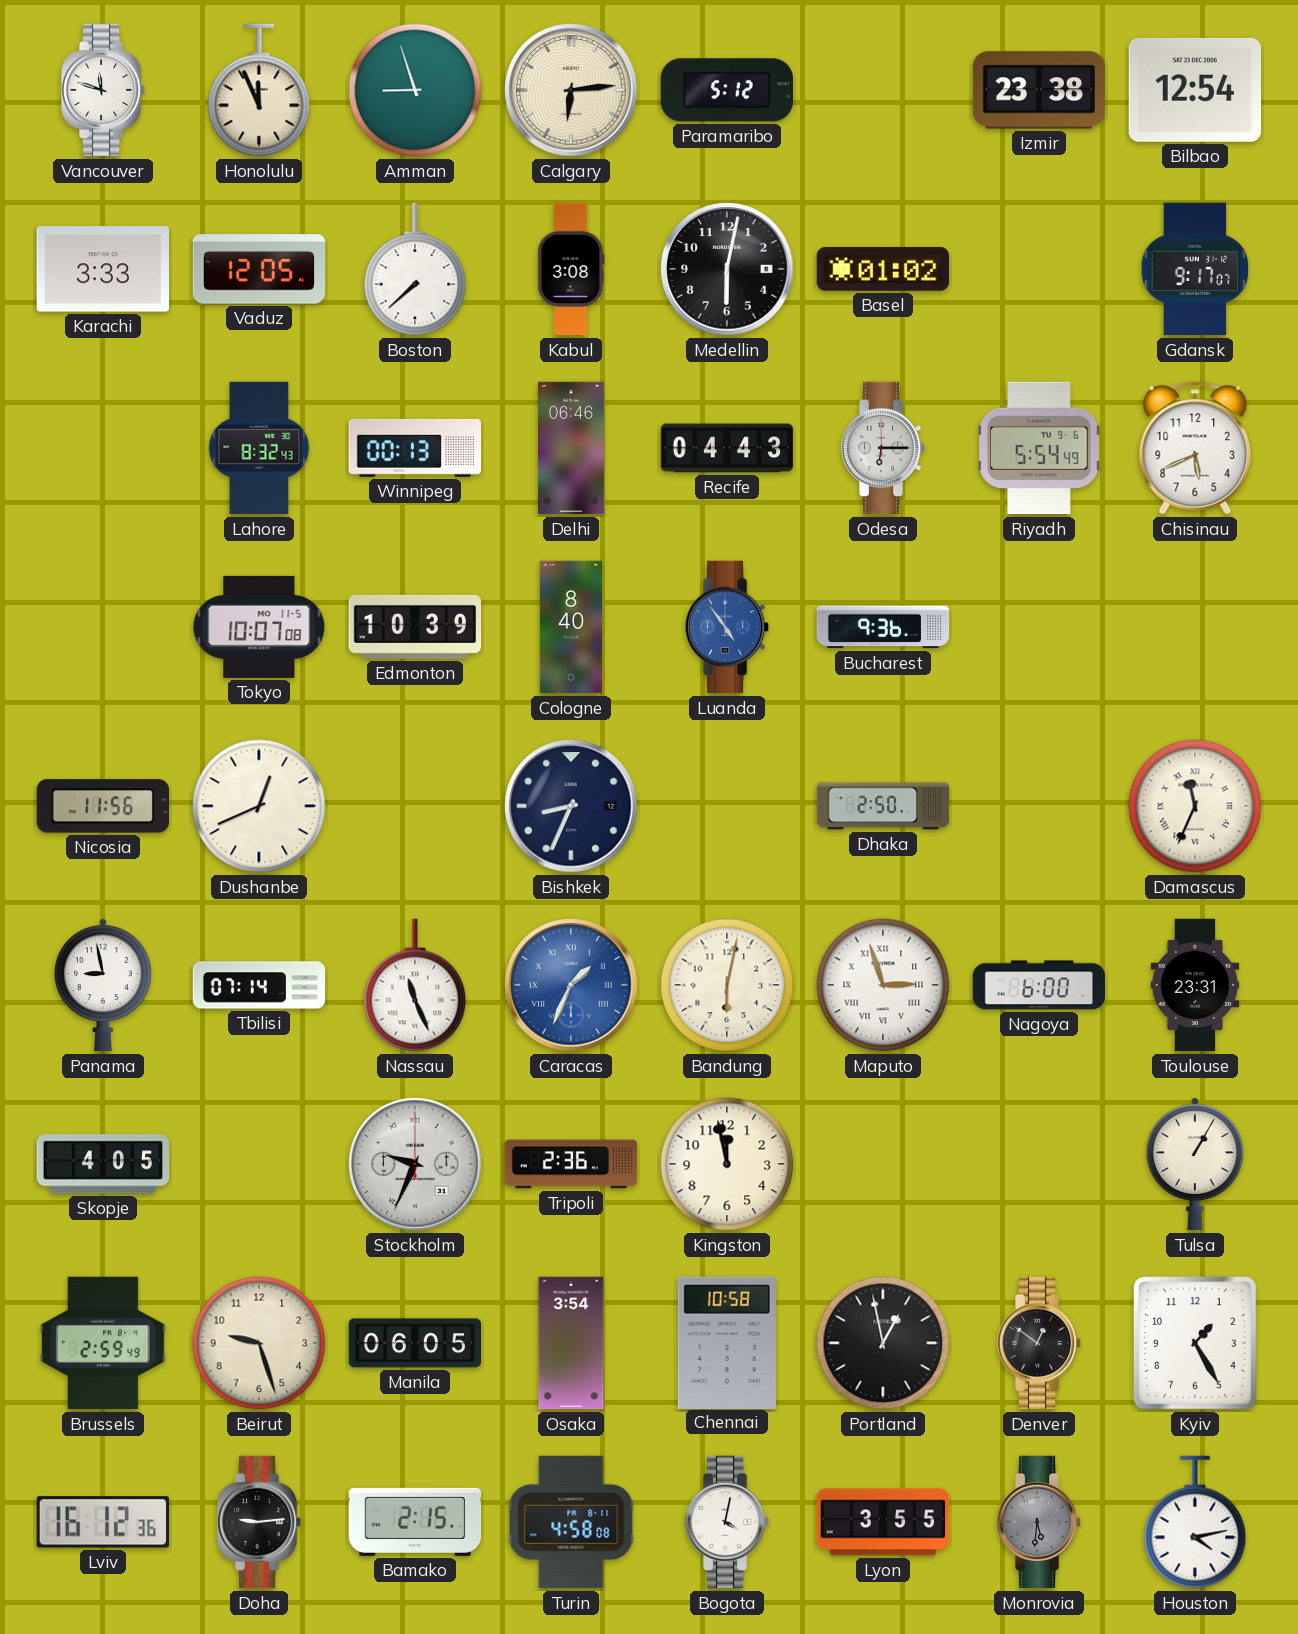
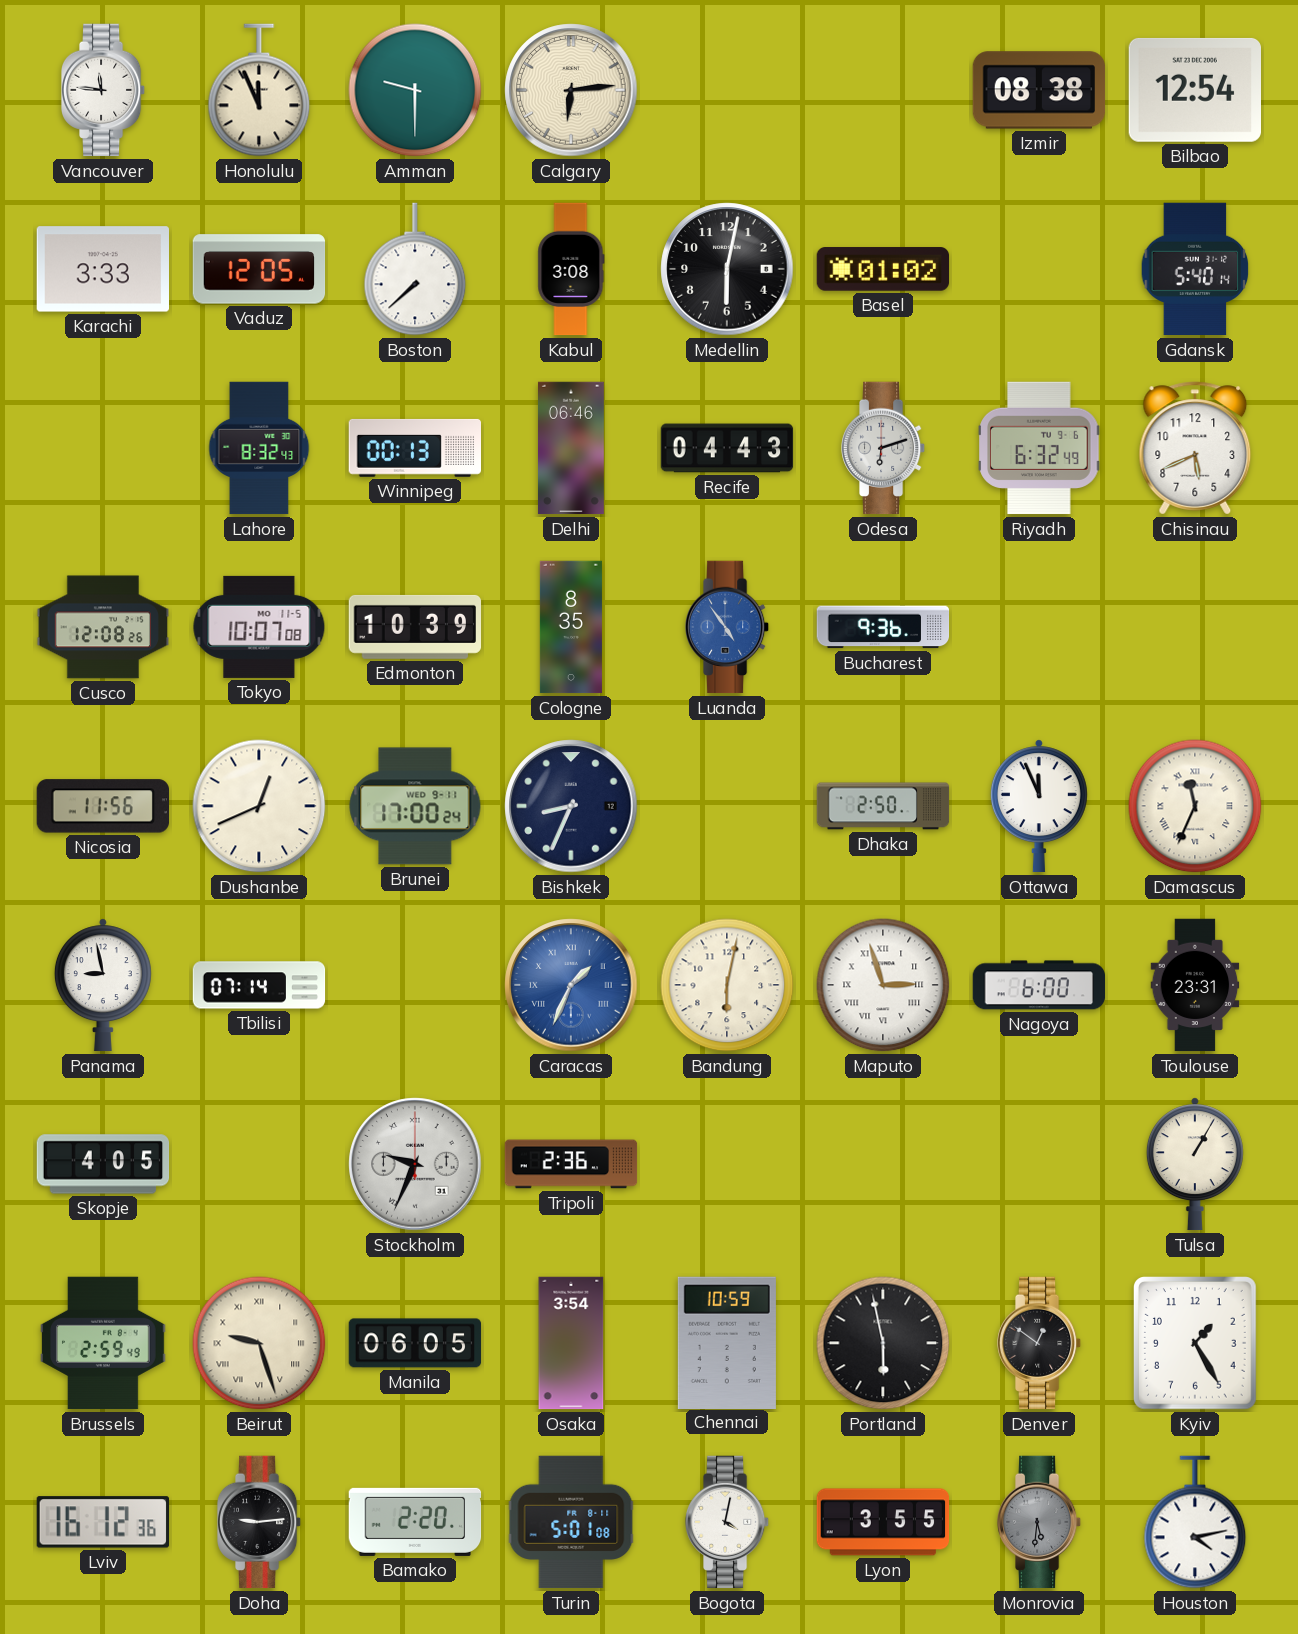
Vancouver: 11:48 -> 11:46 (103, 90)
Amman: 8:57 -> 9:30 (415, 90)
Paramaribo: 5:12 -> none (727, 90)
Izmir: 23:38 -> 08:38 (1039, 90)
Gdansk: 9:17 -> 5:40 (1195, 269)
Odesa: 6:15 -> 6:12 (883, 448)
Riyadh: 5:54 -> 6:32 (1039, 448)
Cusco: none -> 12:08 (103, 627)
Cologne: 8:40 -> 8:35 (571, 627)
Brunei: none -> 17:00 (415, 806)
Ottawa: none -> 11:56 (1039, 806)
Nassau: 11:26 -> none (415, 985)
Kingston: 11:58 -> none (727, 1164)
Beirut numerals: Arabic -> Roman (259, 1343)
Chennai: 10:58 -> 10:59 (727, 1342)
Portland: 12:58 -> 5:58 (883, 1343)
Bamako: 2:15 -> 2:20 (415, 1522)
Turin: 4:58 -> 5:01 (571, 1522)
